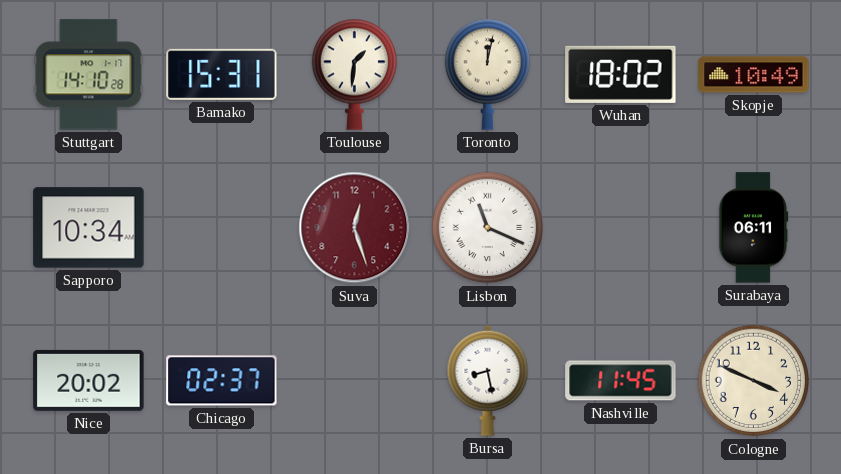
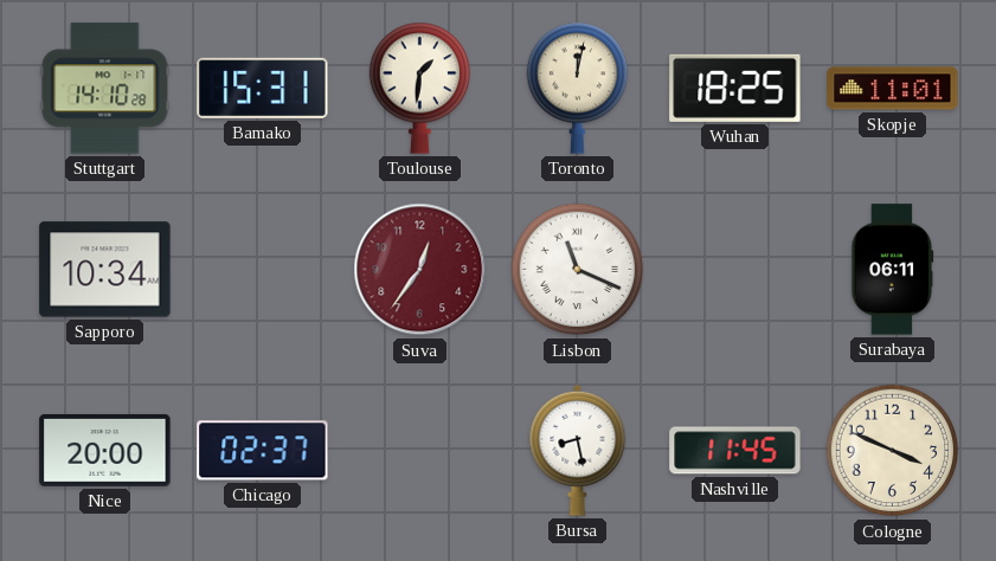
Wuhan: 18:02 -> 18:25 (735, 88)
Skopje: 10:49 -> 11:01 (893, 89)
Suva: 12:27 -> 12:36 (420, 270)
Nice: 20:02 -> 20:00 (105, 450)
